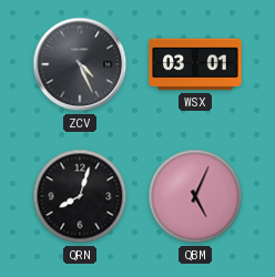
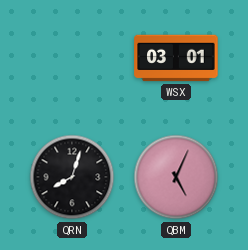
ZCV: 4:26 -> none (80, 64)
